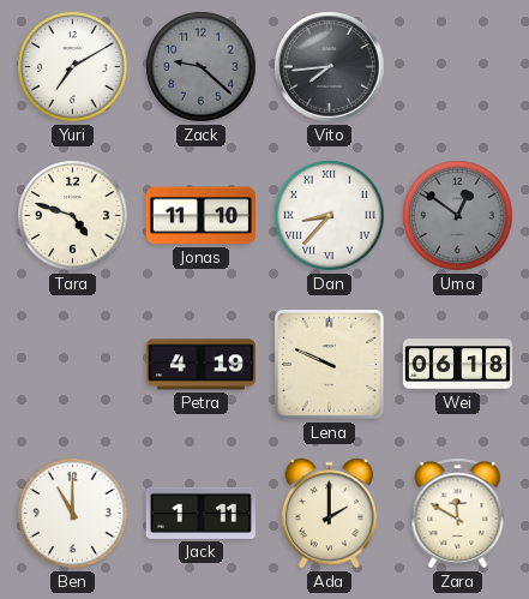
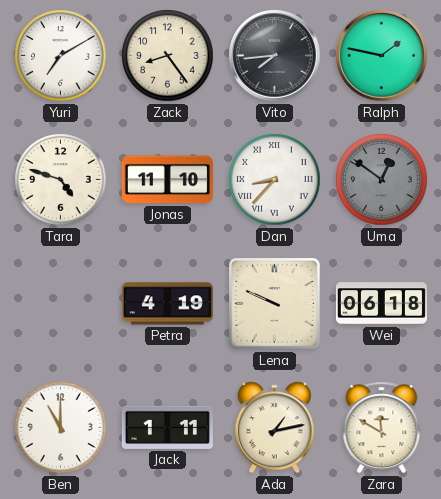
Zack: 9:22 -> 8:24 (168, 56)
Zack dial: grey -> cream (168, 56)
Ralph: none -> 1:47 (382, 56)
Ada: 2:00 -> 1:13 (274, 428)
